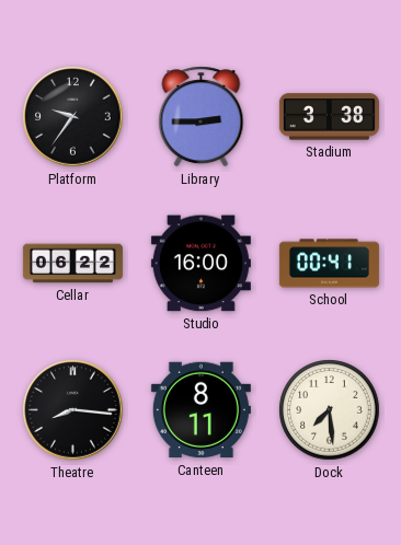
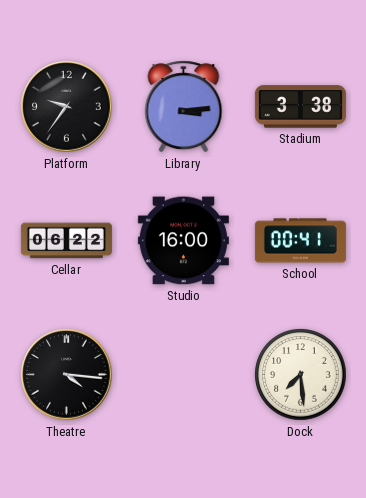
Library: 2:45 -> 3:14 (184, 107)
Theatre: 8:16 -> 4:16 (67, 375)
Canteen: 8:11 -> none (200, 410)
